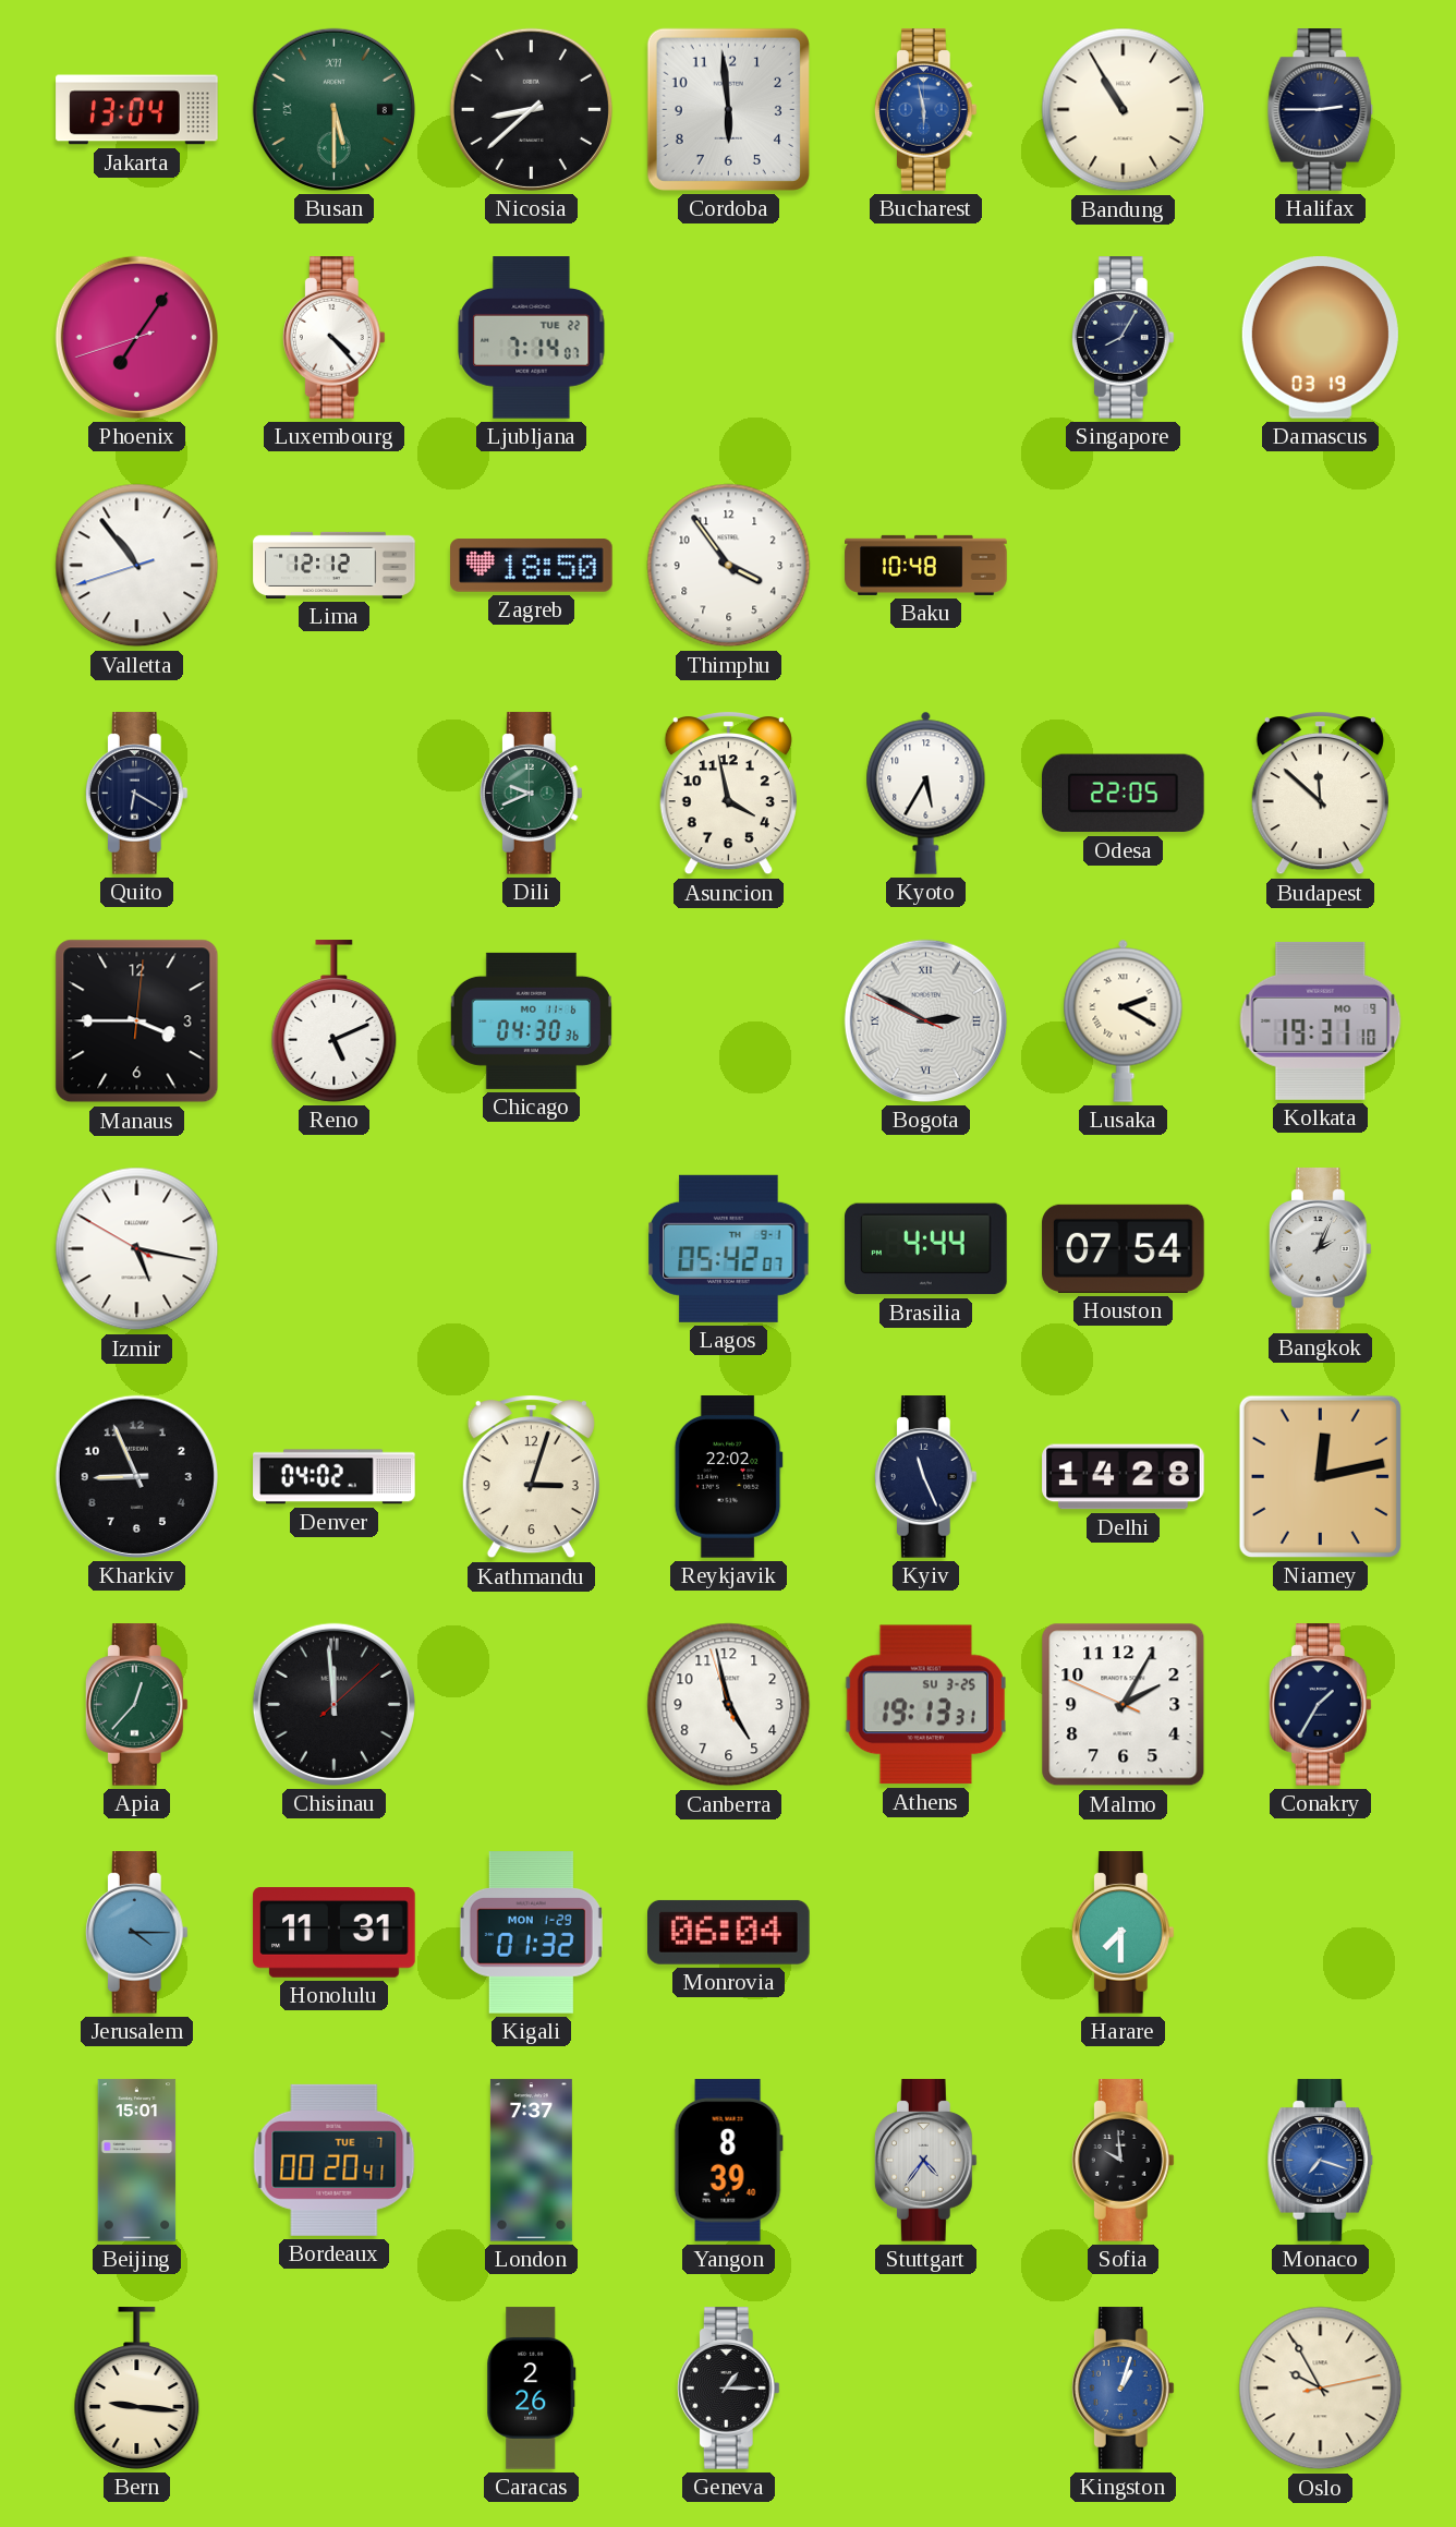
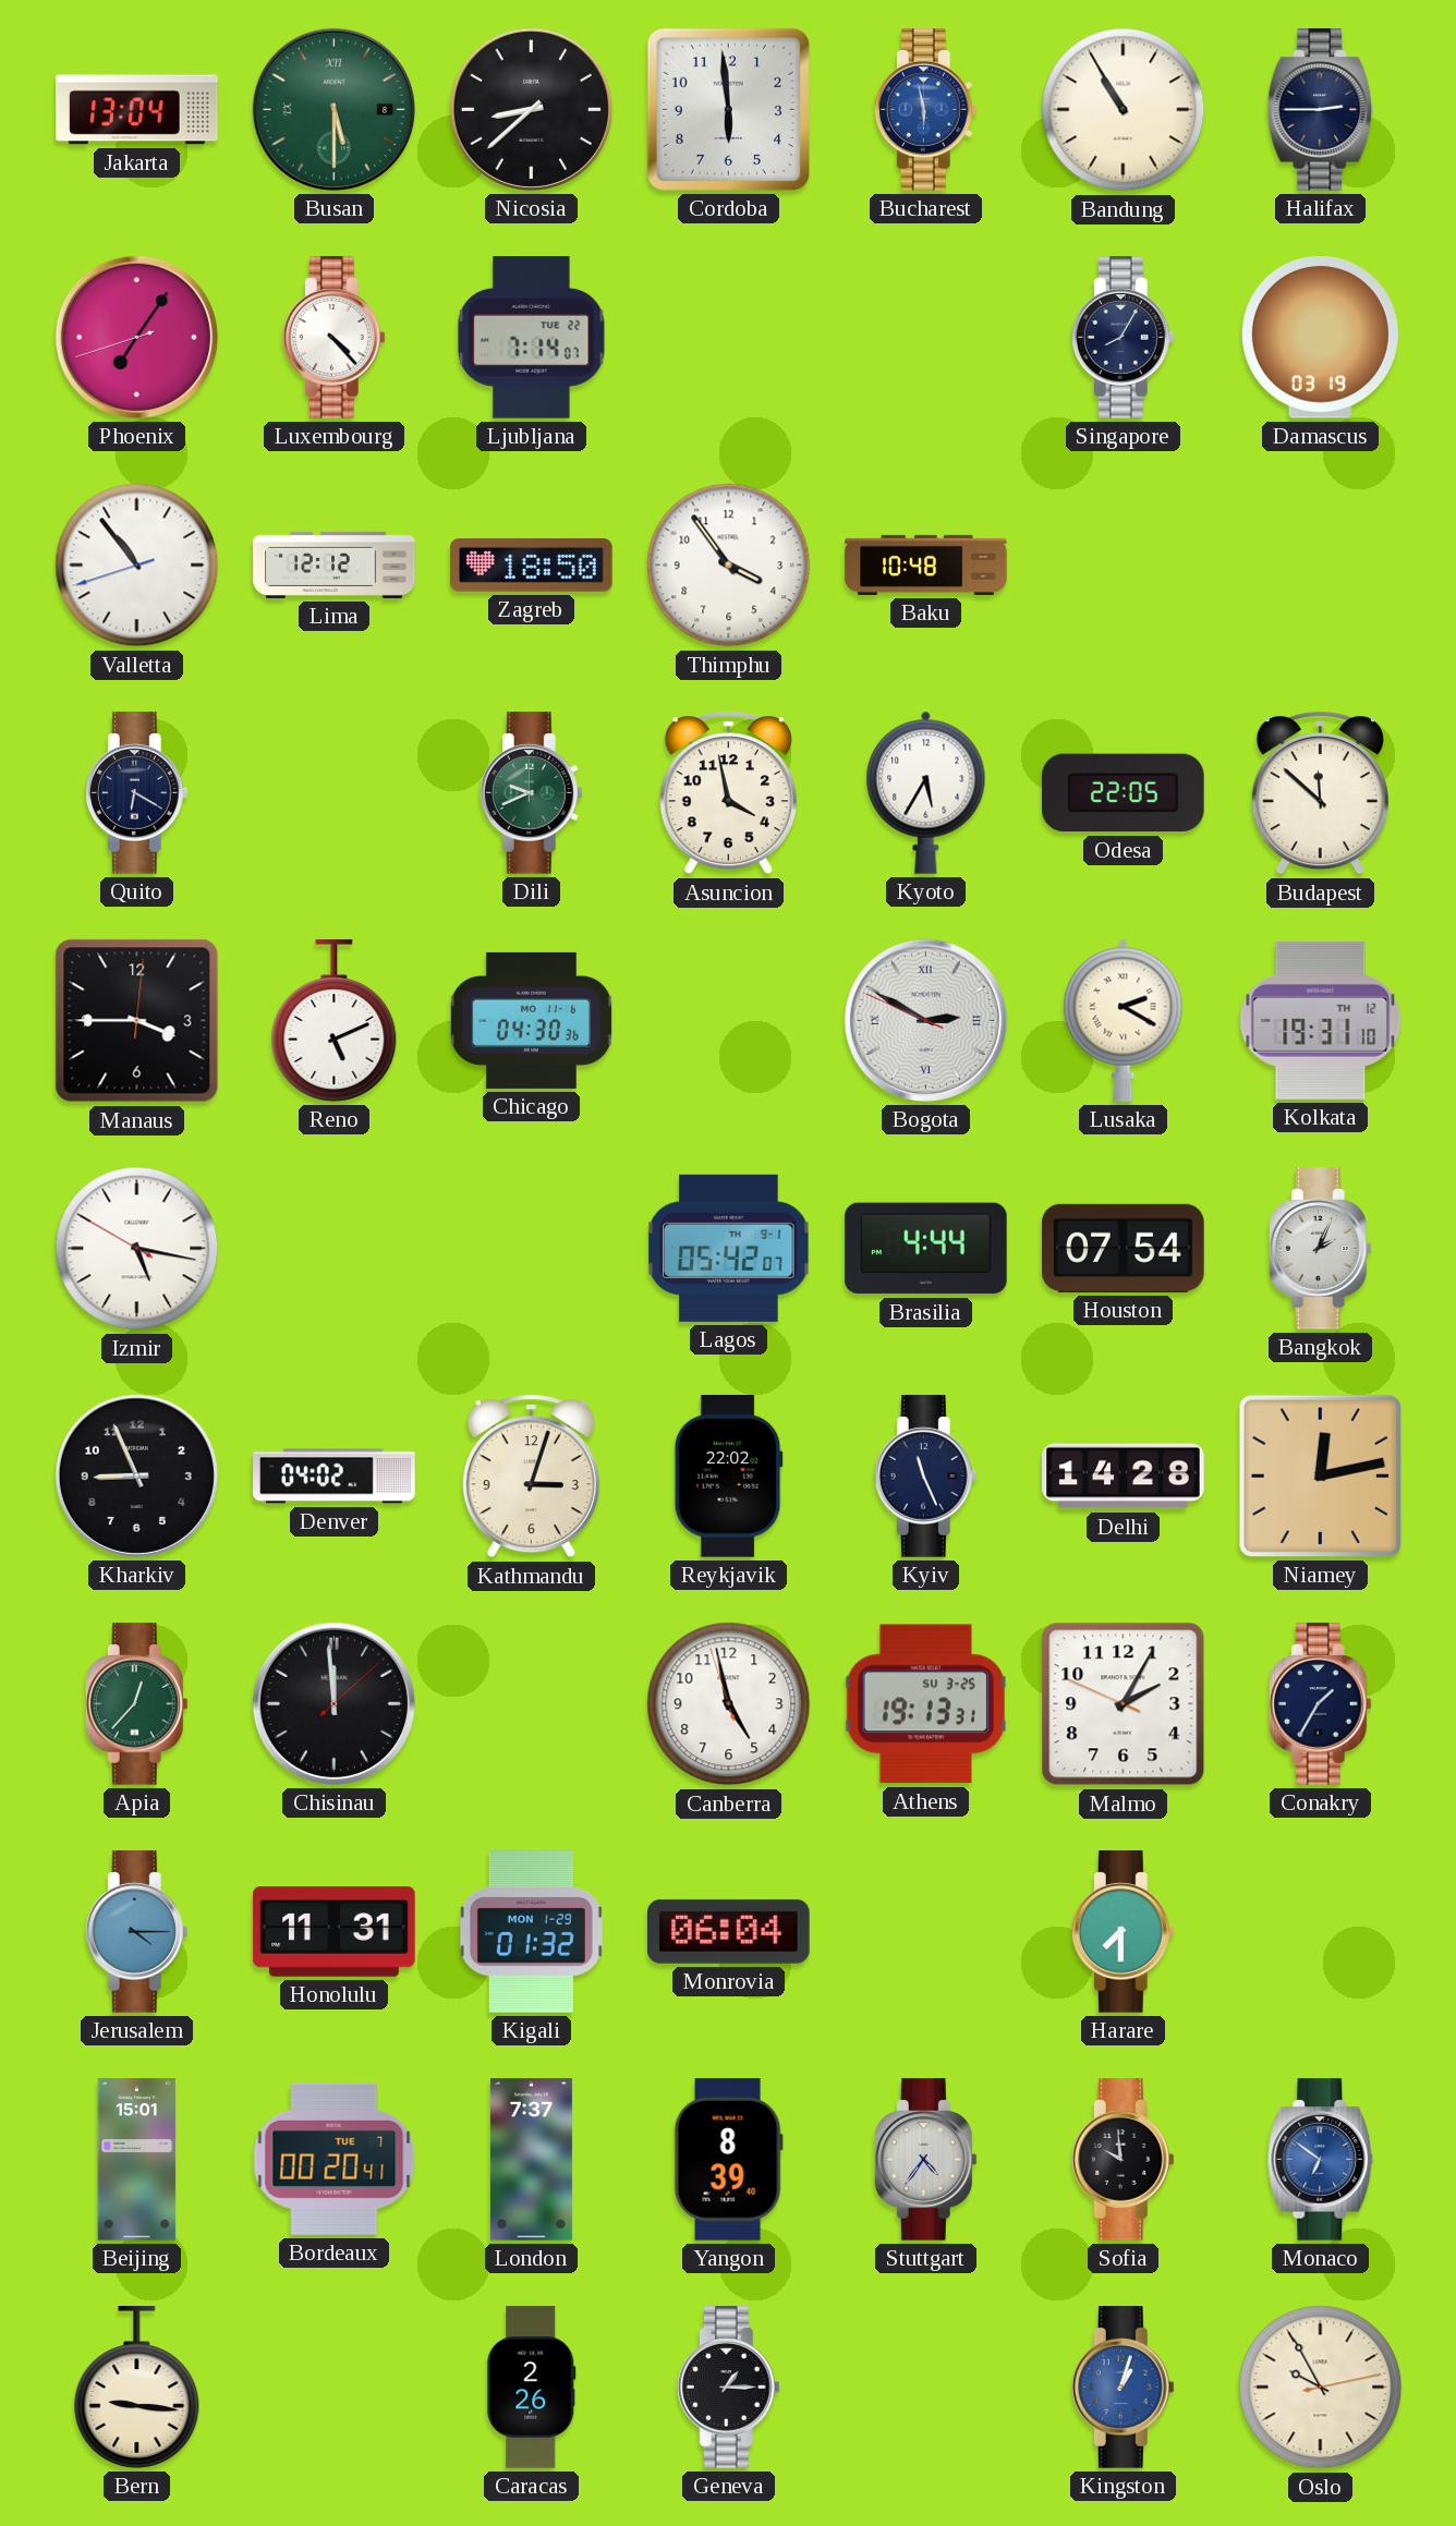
Kolkata date: MO 9 -> TH 12 (1321, 1020)
Monaco: 7:18 -> 6:51 (1321, 2160)
